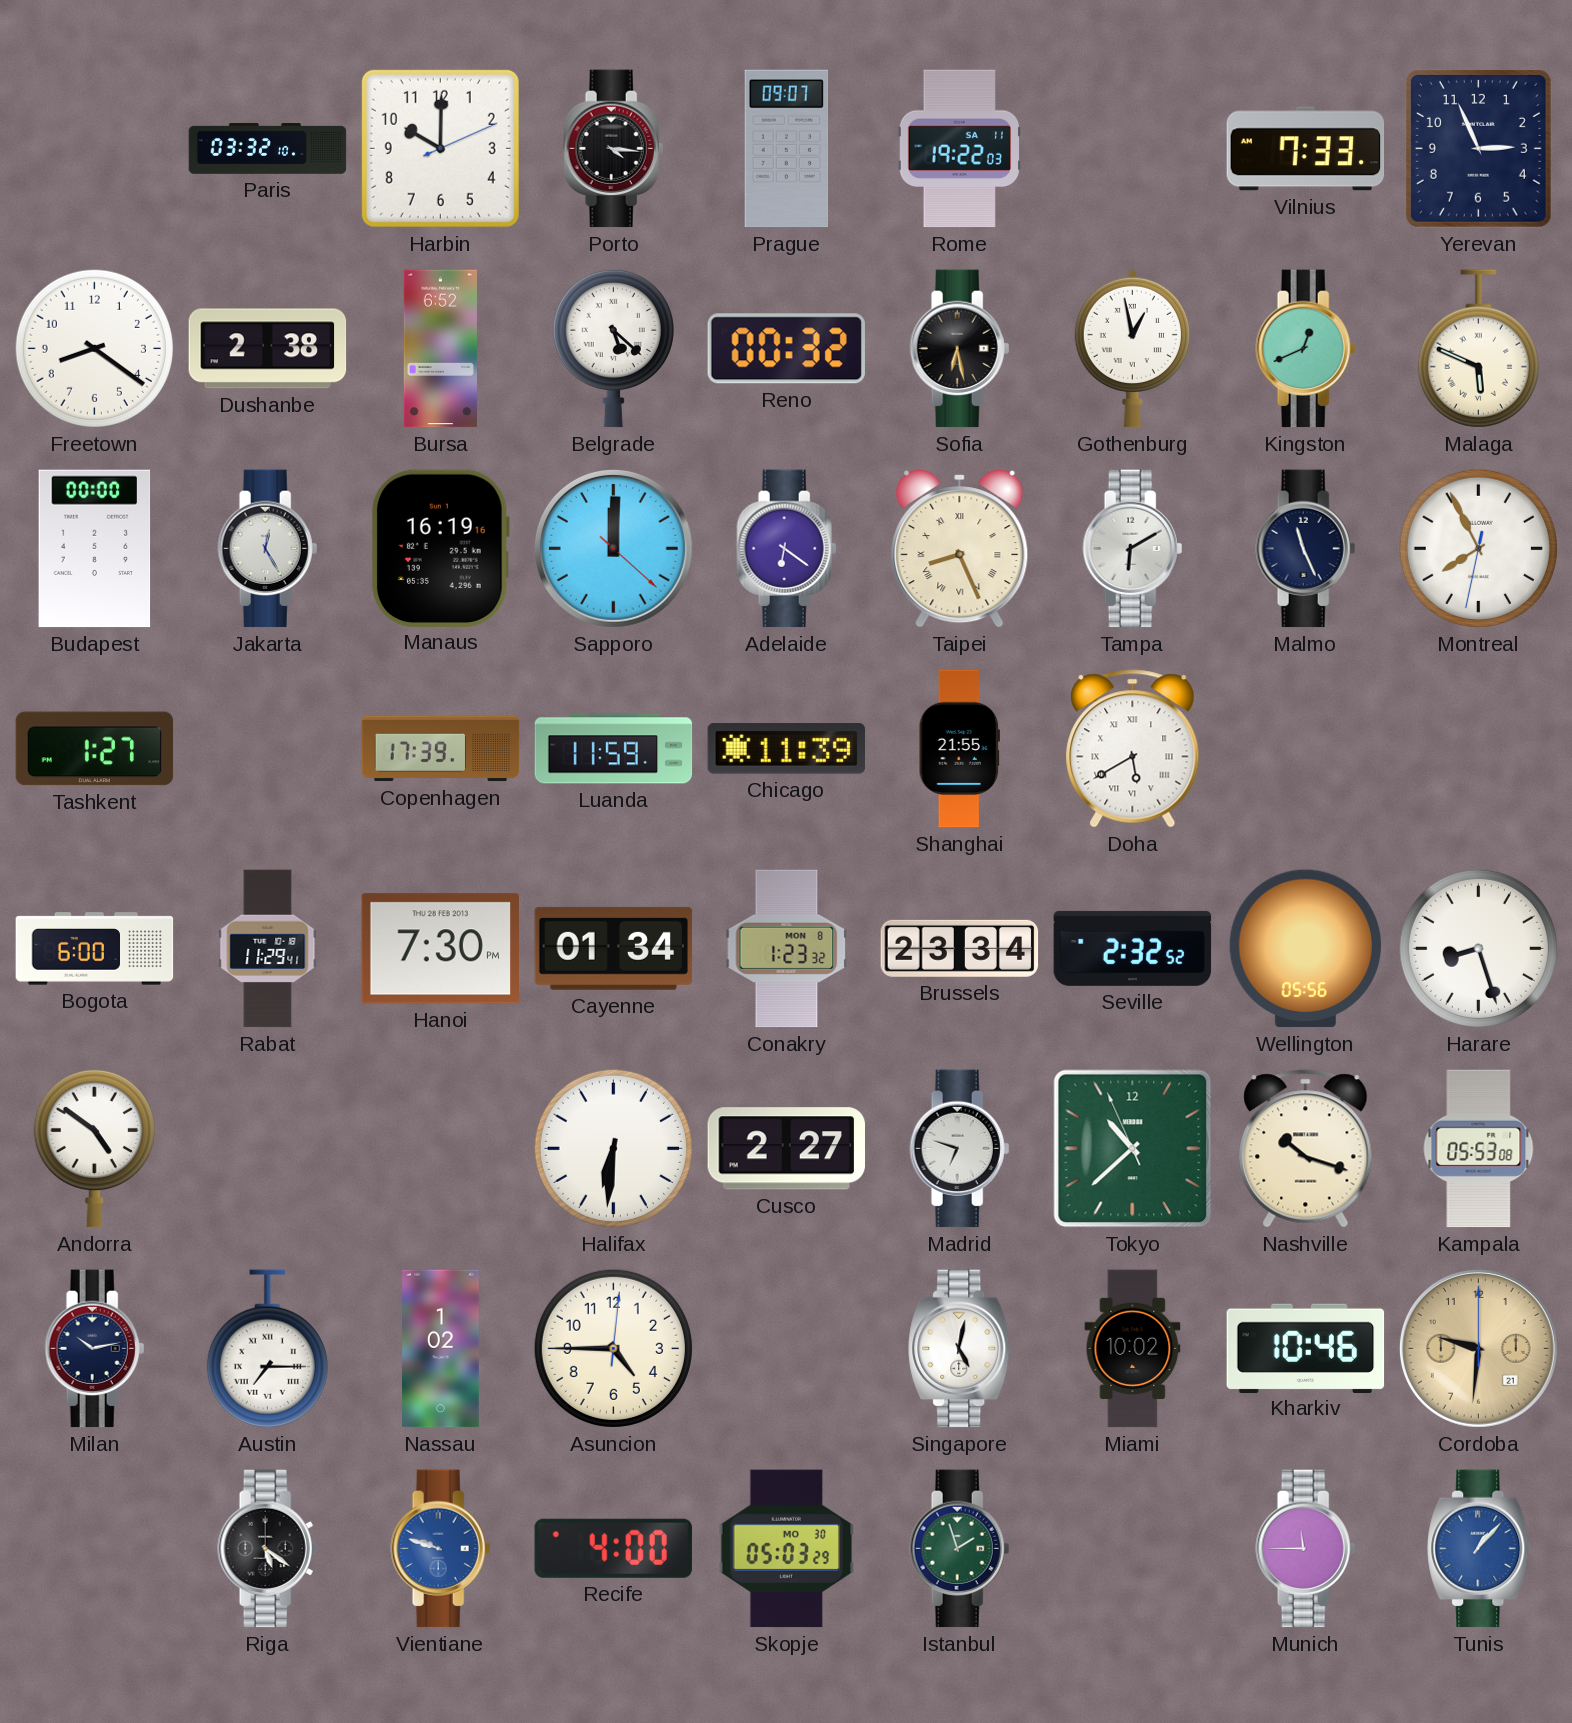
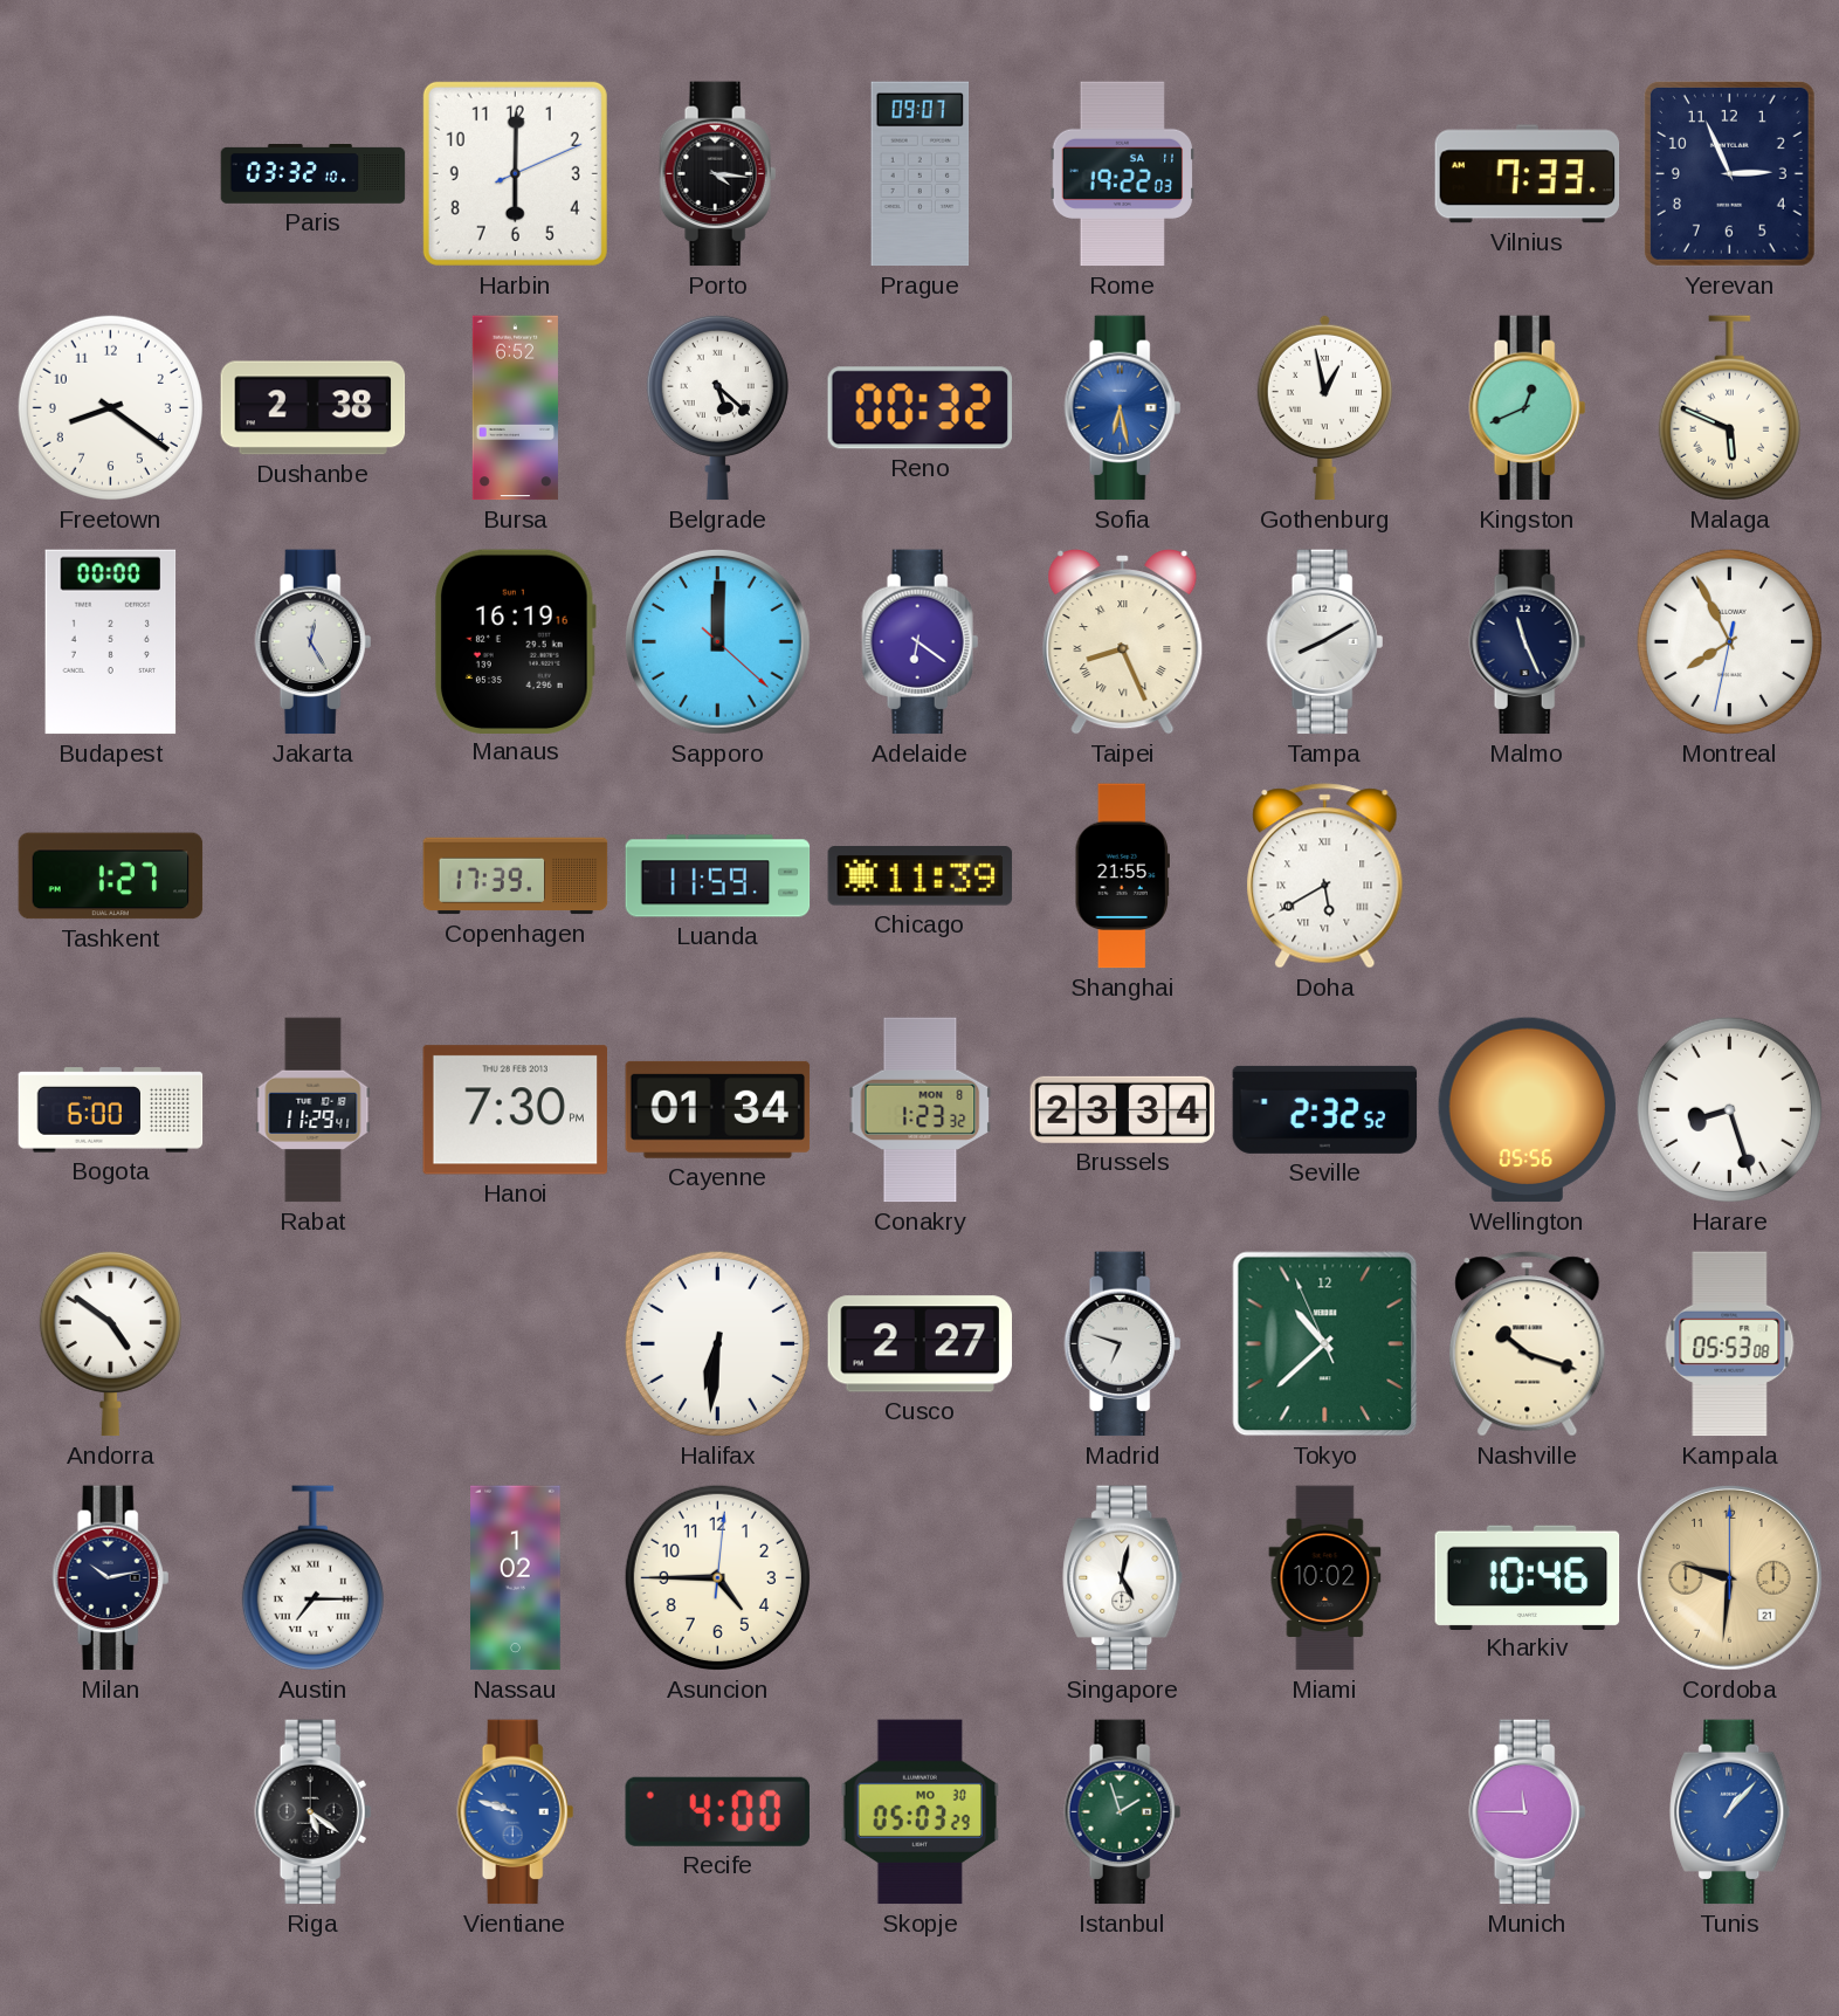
Harbin: 10:00 -> 6:00 (515, 173)
Sofia dial: black -> blue (1123, 408)
Tampa: 6:10 -> 8:10 (1325, 642)
